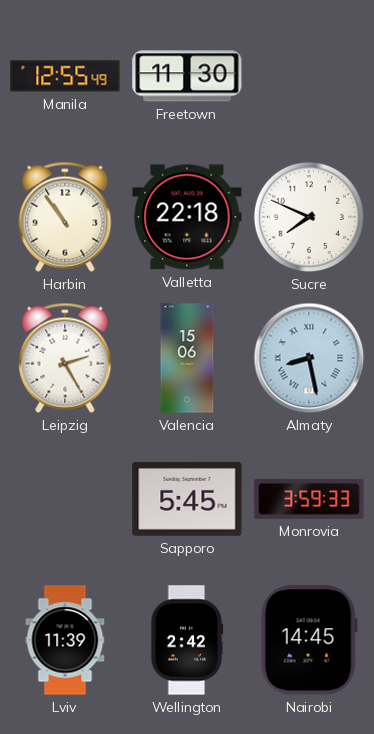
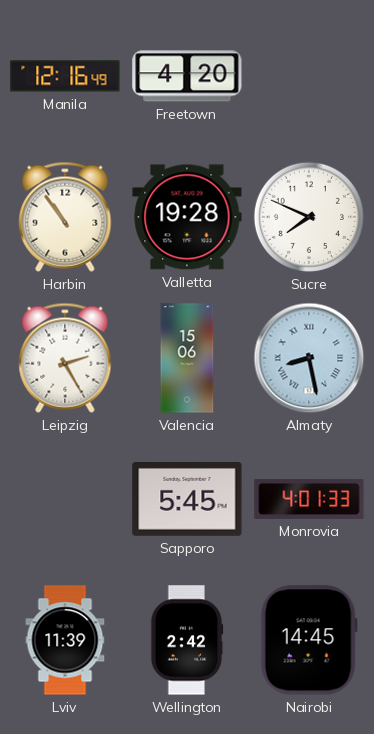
Manila: 12:55 -> 12:16 (65, 76)
Freetown: 11:30 -> 4:20 (187, 76)
Valletta: 22:18 -> 19:28 (187, 217)
Monrovia: 3:59 -> 4:01 (309, 499)
